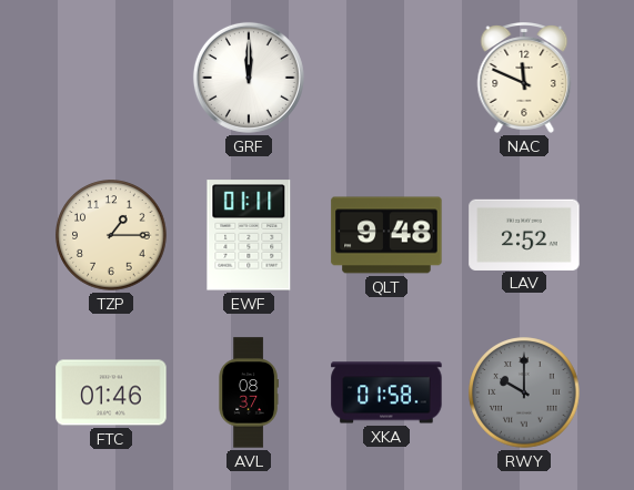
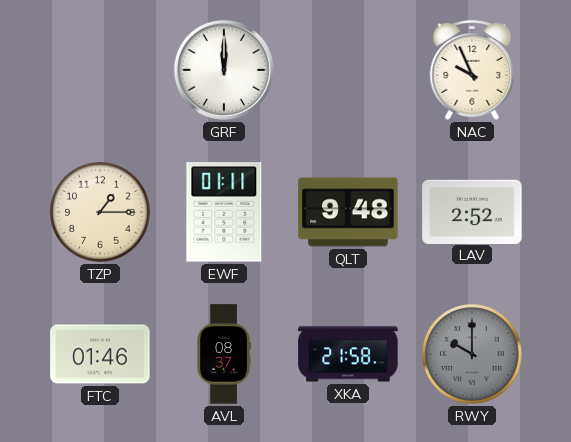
NAC: 11:49 -> 9:56 (472, 71)
XKA: 01:58 -> 21:58 (348, 354)
